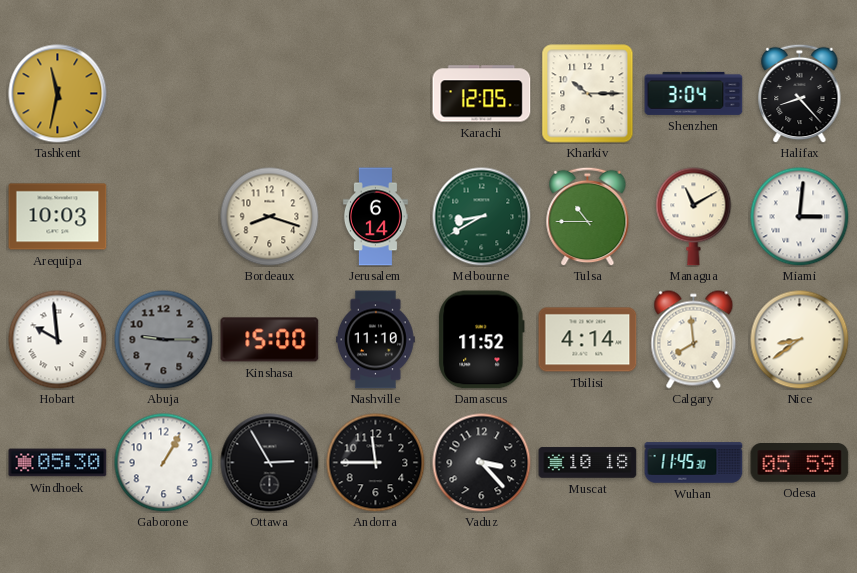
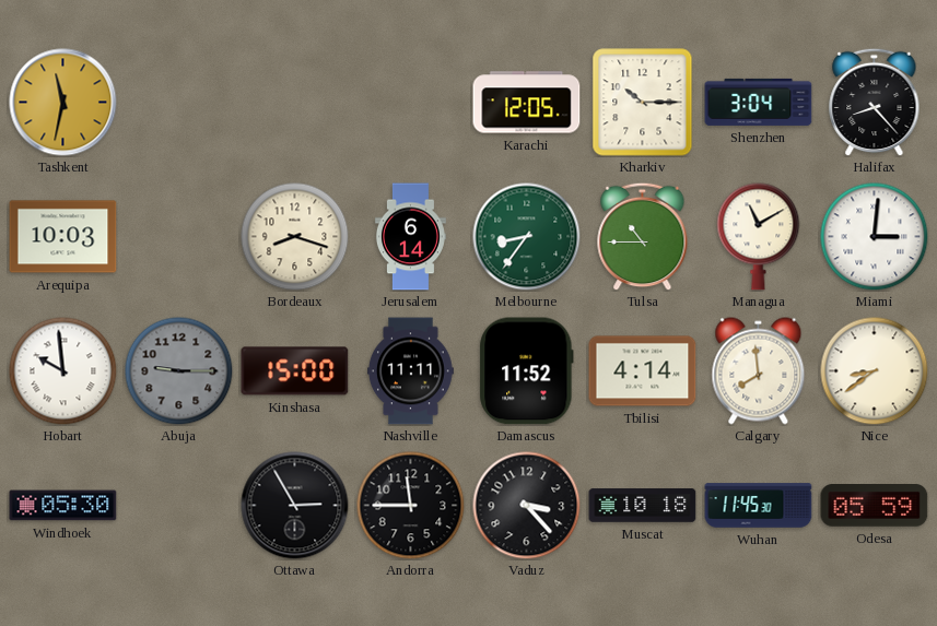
Melbourne: 8:40 -> 8:36 (527, 237)
Nashville: 11:10 -> 11:11 (411, 371)
Gaborone: 1:05 -> none (164, 463)
